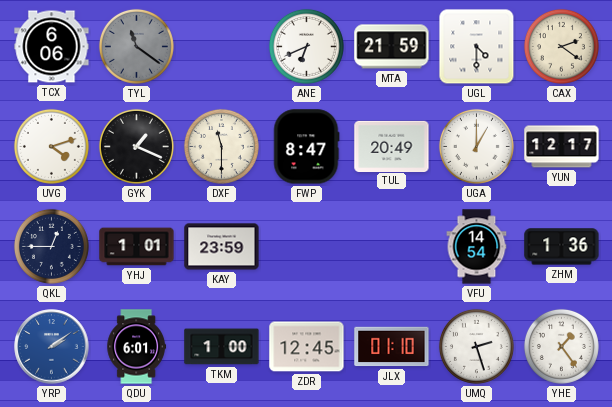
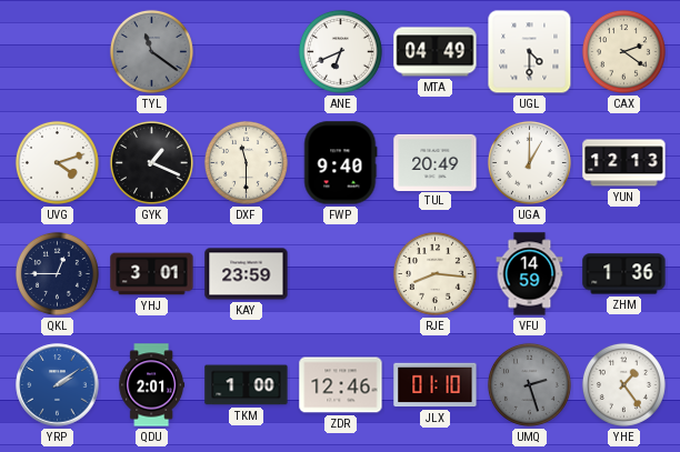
TCX: 6:06 -> none (52, 47)
MTA: 21:59 -> 04:49 (436, 52)
FWP: 8:47 -> 9:40 (340, 163)
YUN: 12:17 -> 12:13 (624, 163)
YHJ: 1:01 -> 3:01 (152, 274)
RJE: none -> 8:16 (434, 273)
VFU: 14:54 -> 14:59 (530, 274)
QDU: 6:01 -> 2:01 (152, 385)
ZDR: 12:45 -> 12:46 (341, 385)
UMQ dial: white -> grey (529, 384)
